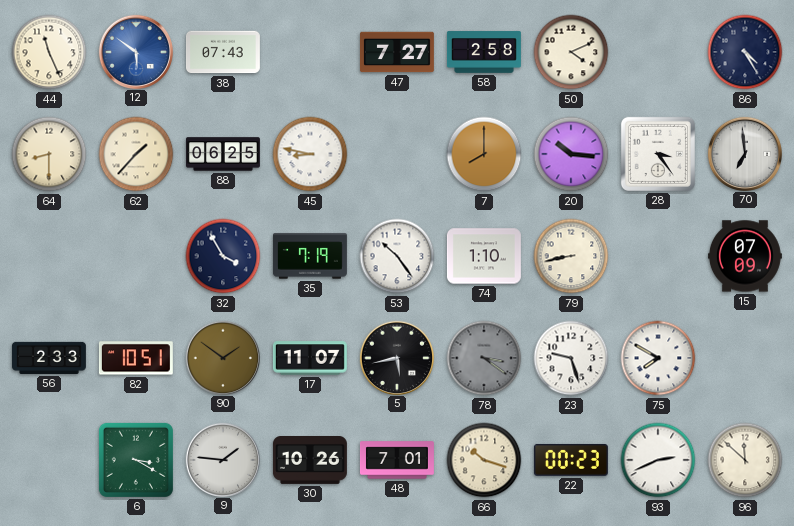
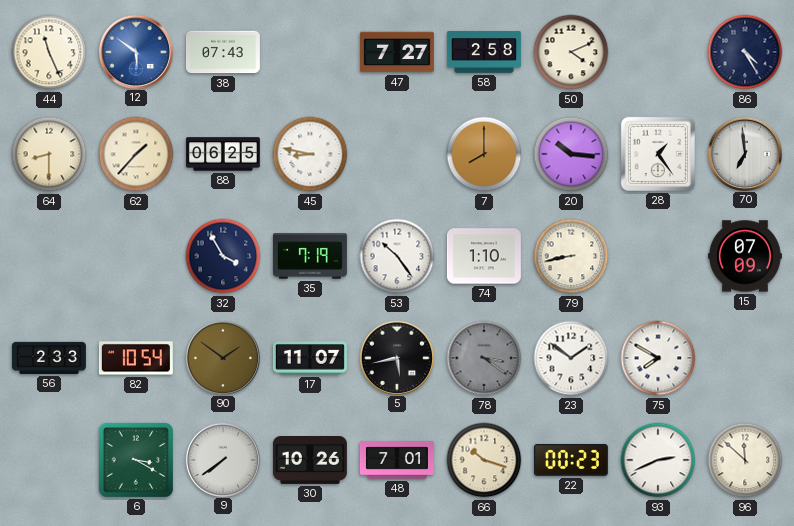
28: 3:24 -> 1:24 (658, 154)
82: 10:51 -> 10:54 (136, 358)
23: 9:27 -> 1:51 (571, 358)
9: 1:46 -> 7:39 (222, 459)
